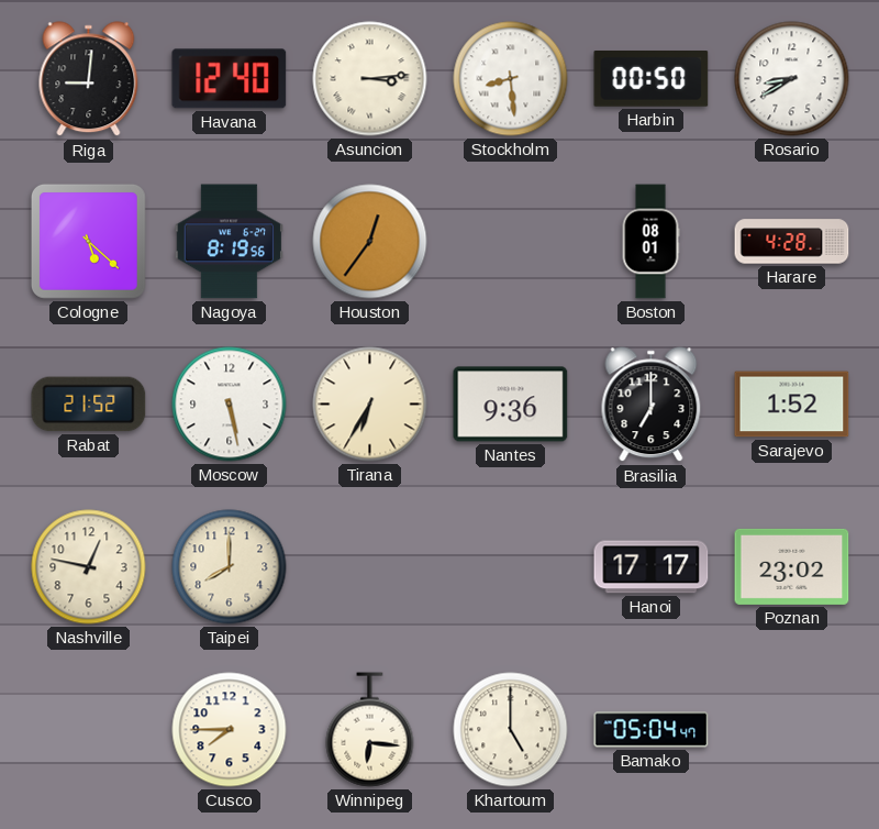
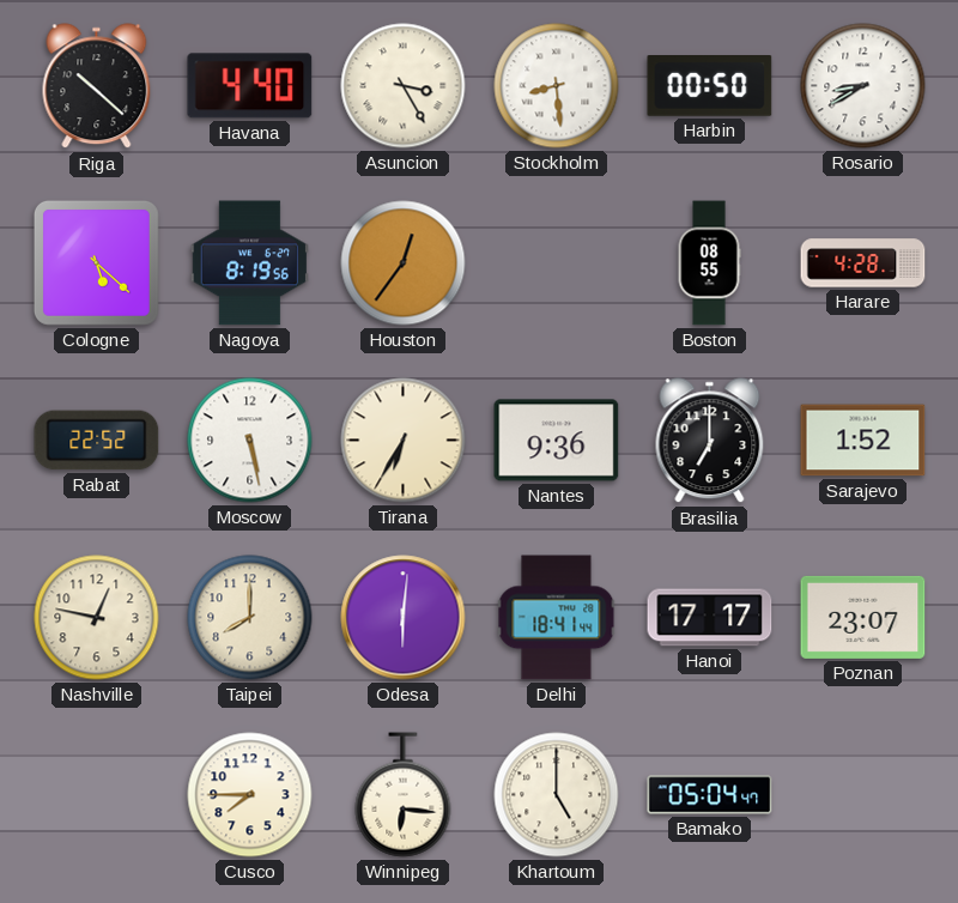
Riga: 9:01 -> 10:22 (97, 86)
Havana: 12:40 -> 4:40 (250, 86)
Asuncion: 3:14 -> 3:25 (404, 86)
Boston: 08:01 -> 08:55 (709, 263)
Rabat: 21:52 -> 22:52 (97, 441)
Odesa: none -> 6:01 (404, 618)
Delhi: none -> 18:41 (557, 618)
Poznan: 23:02 -> 23:07 (863, 617)
